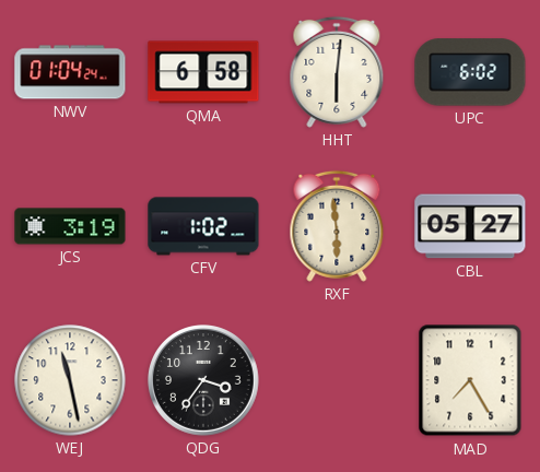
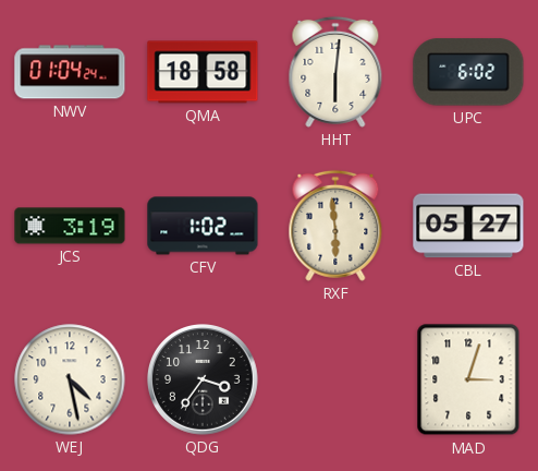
QMA: 6:58 -> 18:58 (203, 72)
WEJ: 11:28 -> 4:28 (70, 379)
MAD: 7:25 -> 3:03 (468, 379)
